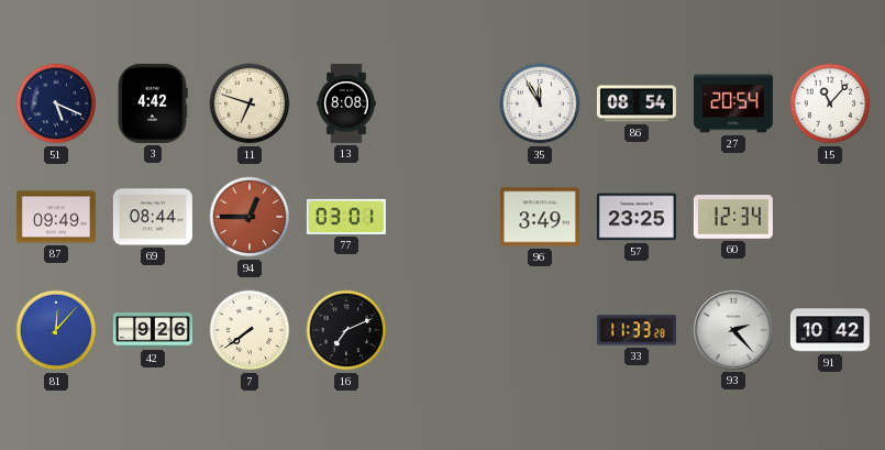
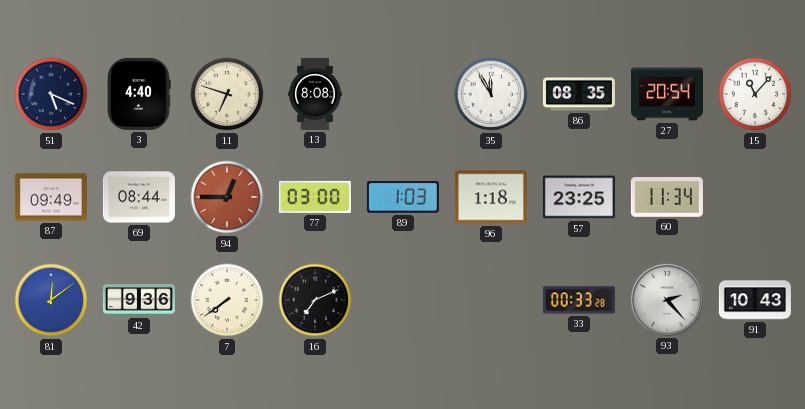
3: 4:42 -> 4:40 (139, 94)
86: 08:54 -> 08:35 (579, 94)
77: 03:01 -> 03:00 (315, 197)
89: none -> 1:03 (403, 198)
96: 3:49 -> 1:18 (491, 197)
60: 12:34 -> 11:34 (667, 198)
81: 12:07 -> 12:09 (51, 300)
42: 9:26 -> 9:36 (139, 300)
33: 11:33 -> 00:33 (579, 300)
91: 10:42 -> 10:43 (755, 300)
